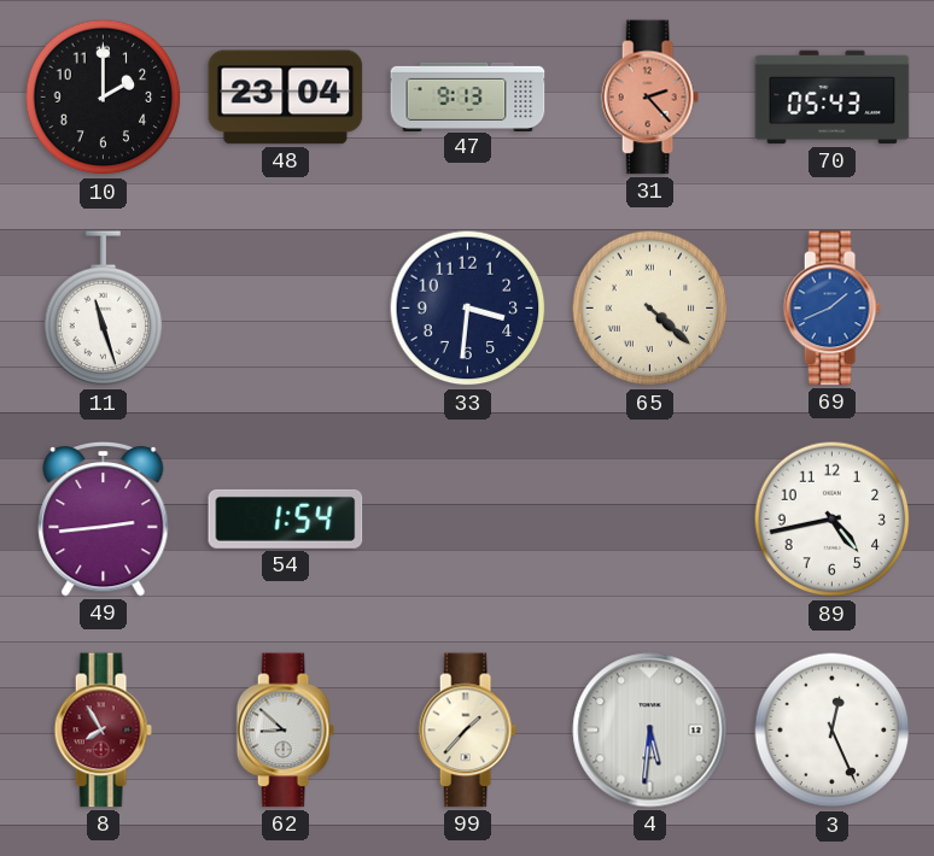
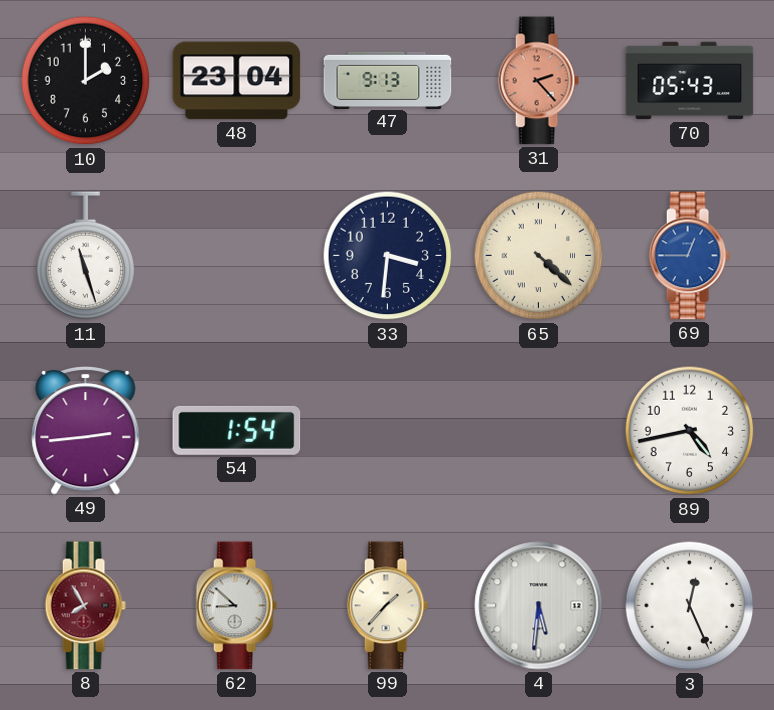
69: 1:41 -> 12:45 (689, 256)
